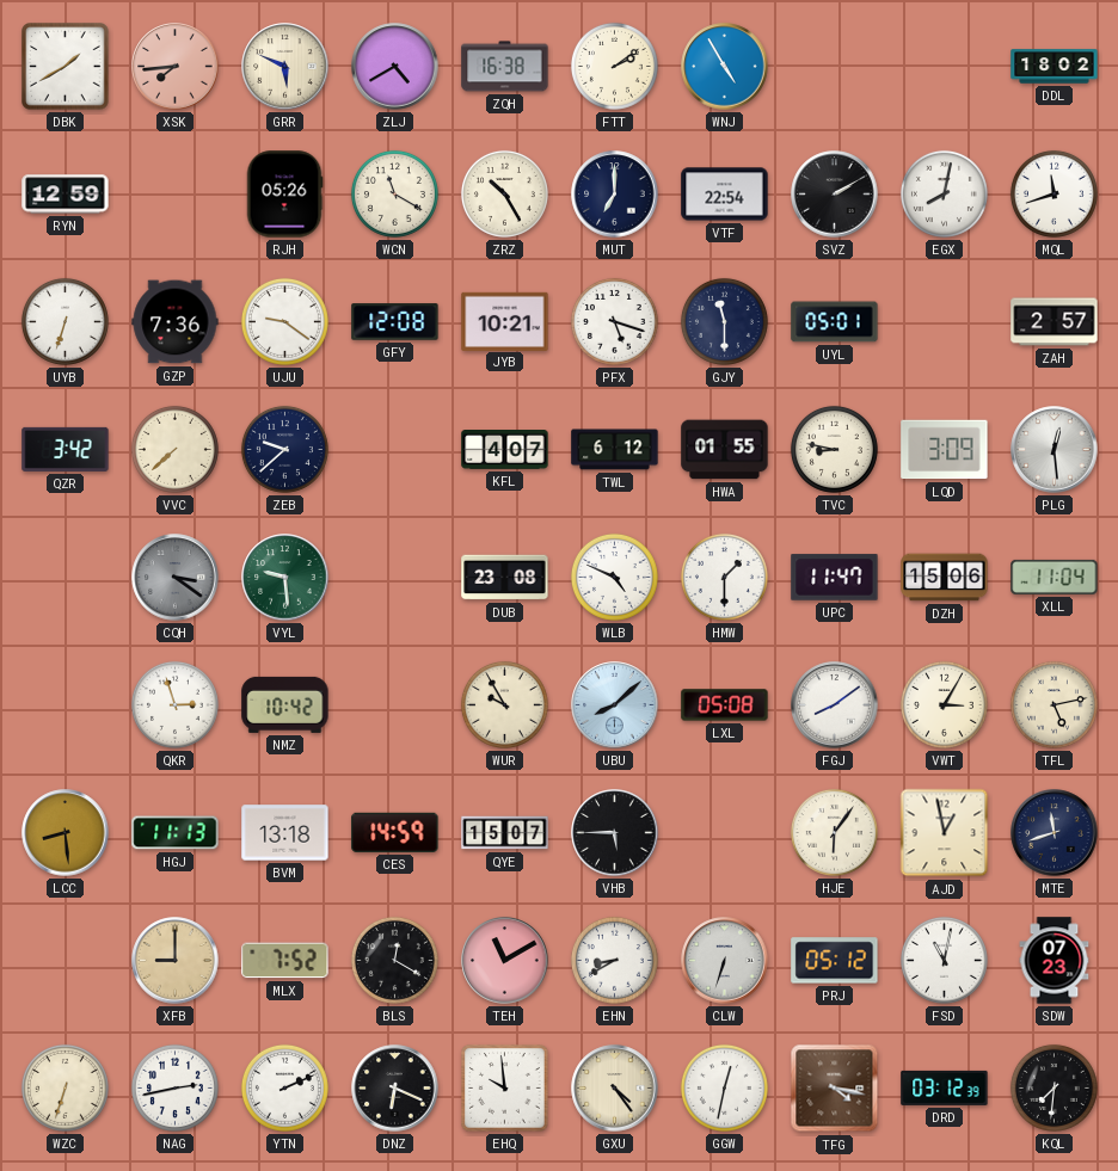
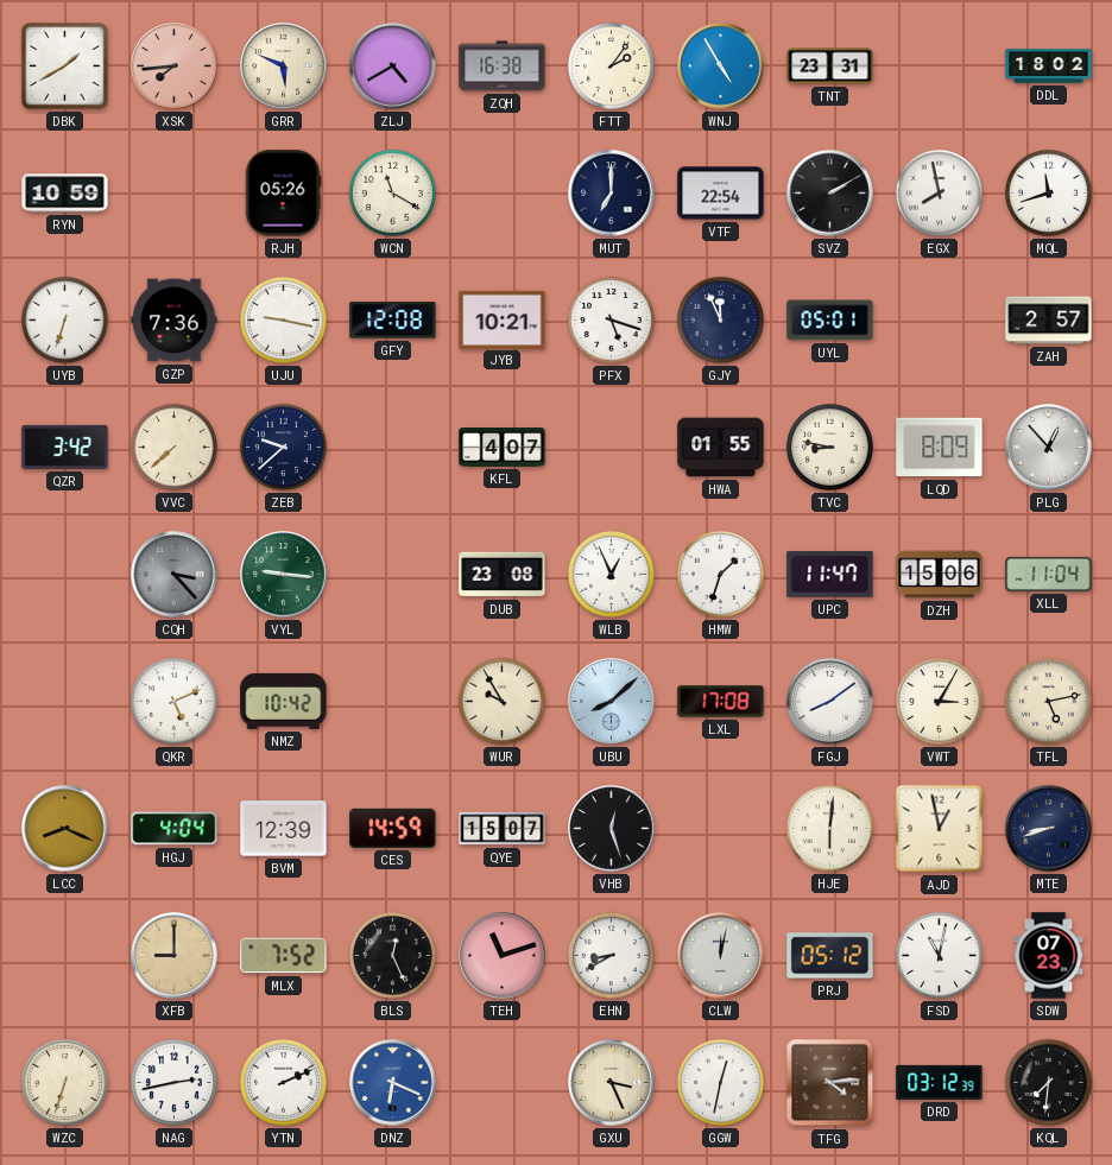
FTT: 2:09 -> 2:06 (611, 65)
TNT: none -> 23:31 (830, 67)
RYN: 12:59 -> 10:59 (65, 194)
ZRZ: 10:25 -> none (504, 193)
EGX: 8:02 -> 7:58 (939, 192)
UJU: 9:21 -> 9:17 (283, 319)
GJY: 11:30 -> 11:56 (720, 319)
TWL: 6:12 -> none (615, 450)
LQD: 3:09 -> 8:09 (940, 448)
PLG: 12:29 -> 12:53 (1049, 448)
CQH: 3:21 -> 3:23 (175, 575)
VYL: 9:29 -> 9:16 (284, 575)
WLB: 4:49 -> 12:56 (611, 574)
HMW: 1:30 -> 1:33 (720, 574)
QKR: 2:57 -> 5:11 (173, 701)
LXL: 05:08 -> 17:08 (721, 702)
LCC: 8:29 -> 8:19 (65, 829)
HGJ: 11:13 -> 4:04 (175, 829)
BVM: 13:18 -> 12:39 (284, 829)
VHB: 5:45 -> 12:27 (612, 829)
HJE: 6:06 -> 6:01 (829, 828)
MTE: 11:42 -> 8:42 (1049, 829)
BLS: 12:20 -> 12:26 (392, 955)
TEH: 11:10 -> 11:12 (503, 956)
CLW: 6:33 -> 12:02 (721, 956)
DNZ dial: black -> blue (393, 1083)
EHQ: 9:59 -> none (505, 1089)
GXU: 4:24 -> 3:26 (612, 1083)
TFG: 4:17 -> 4:14 (830, 1083)
